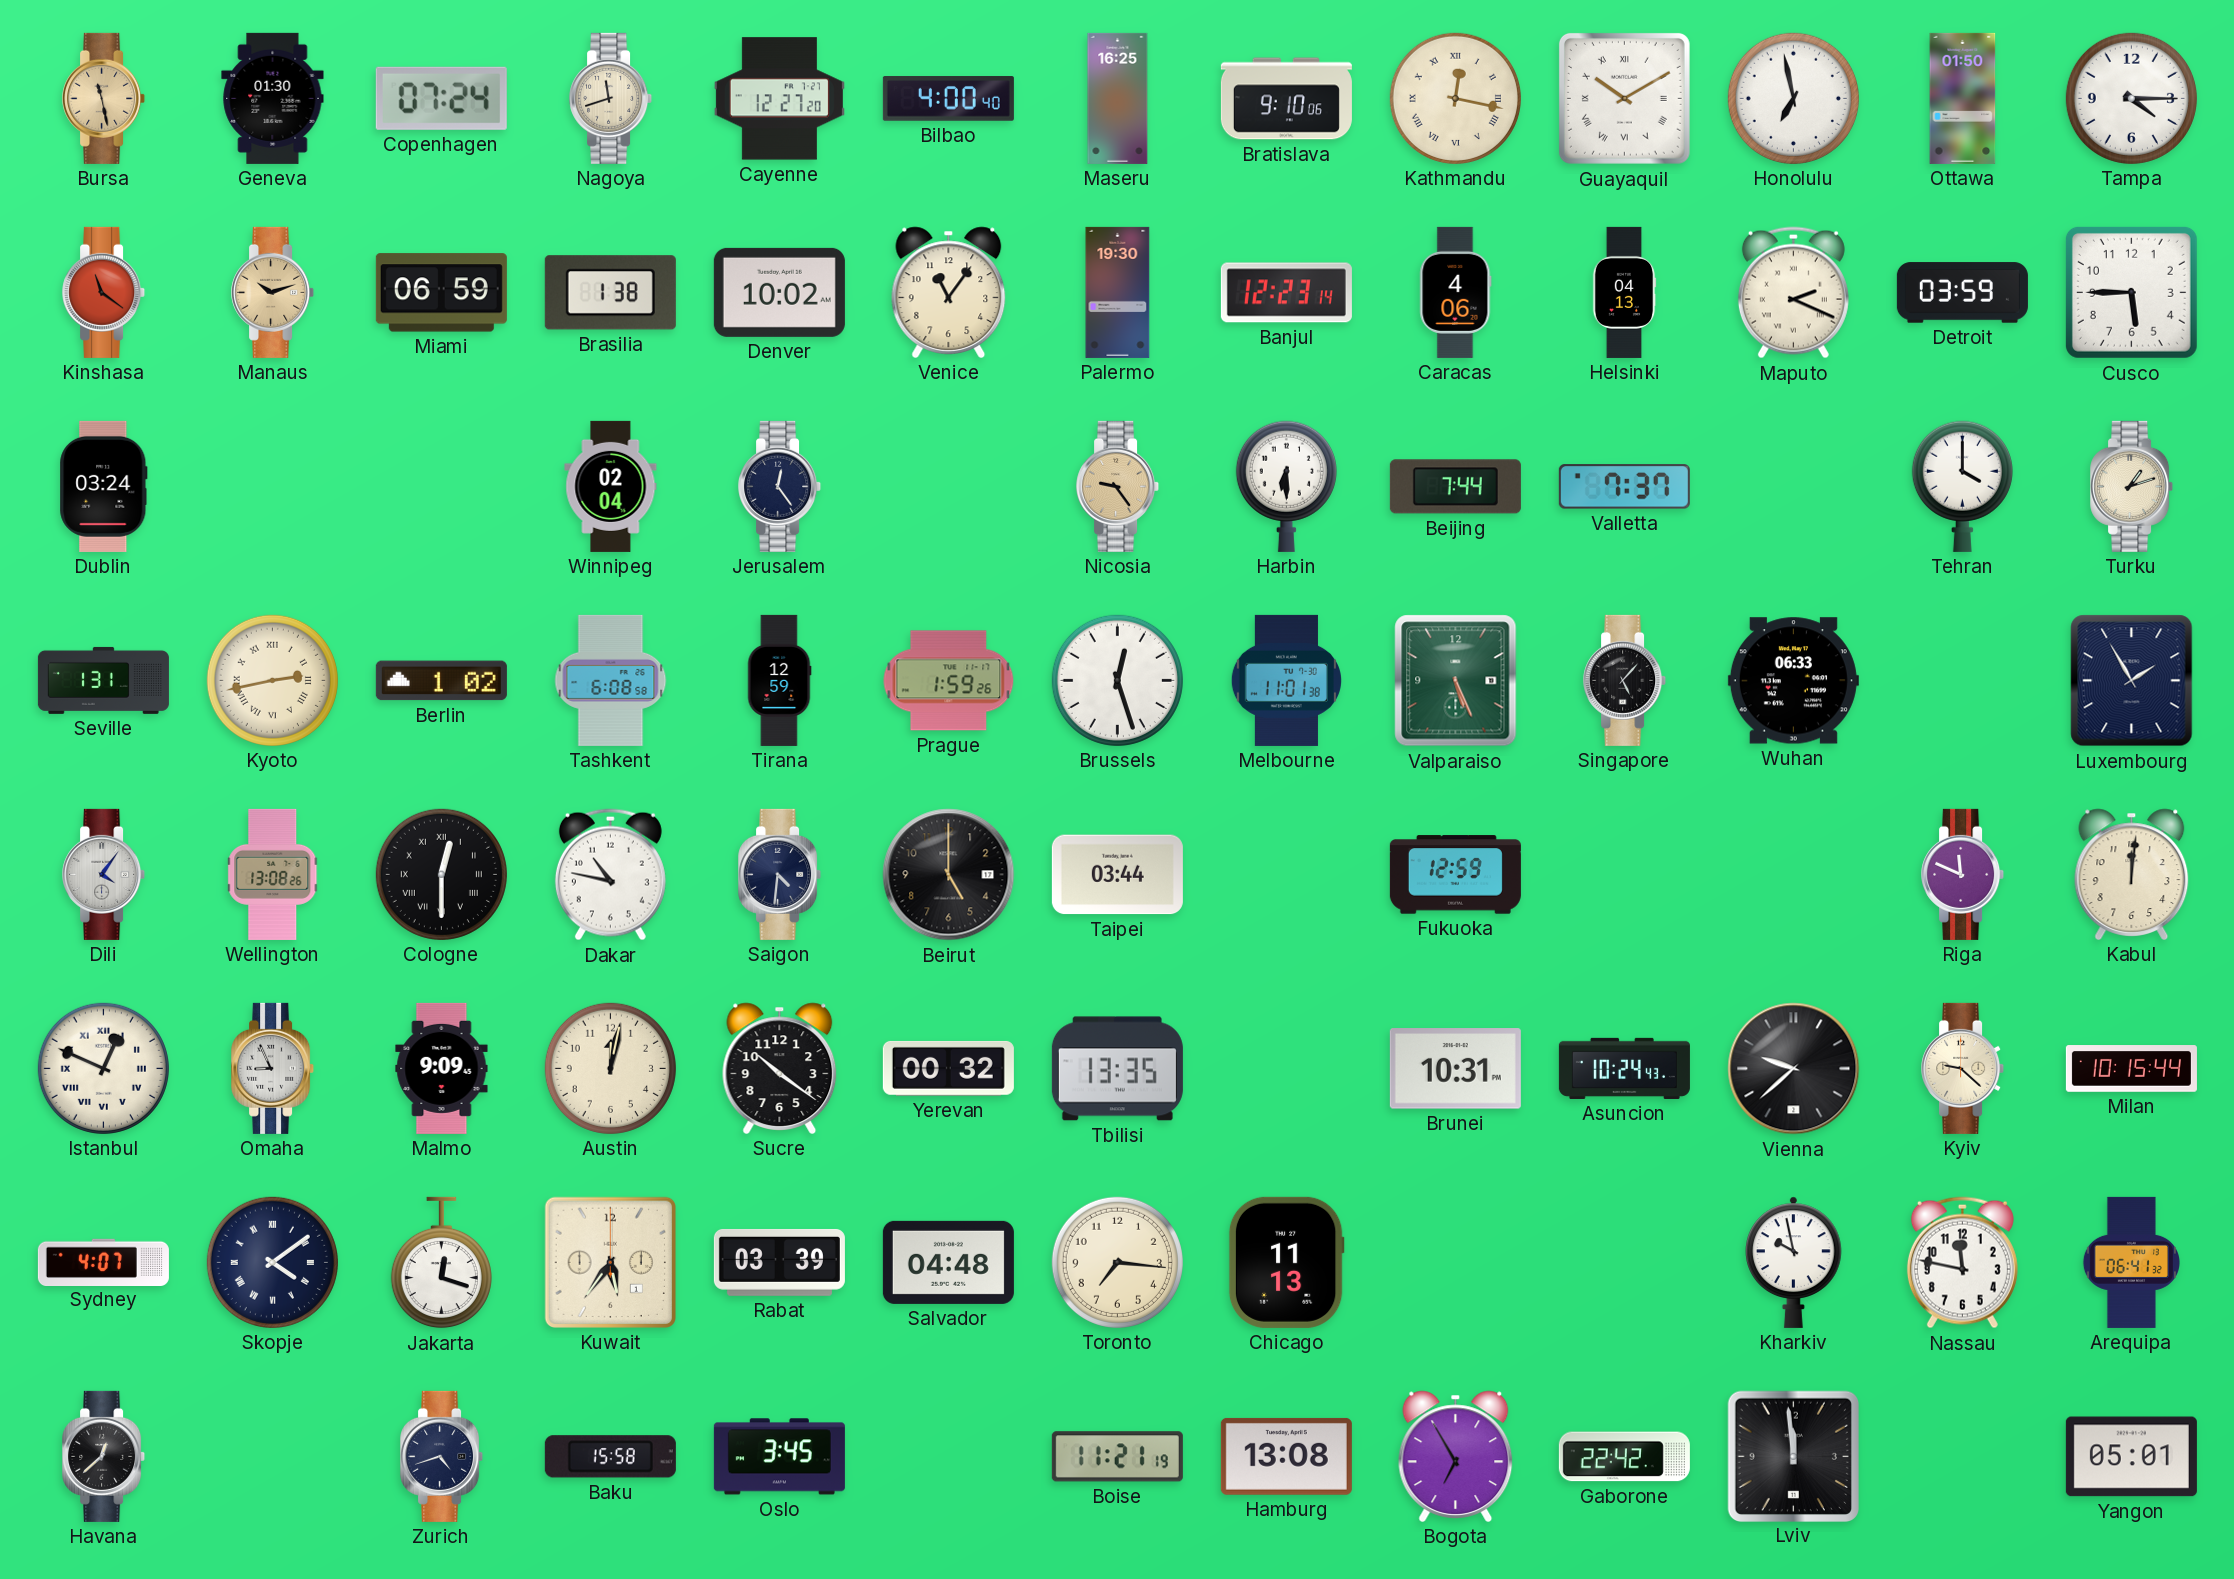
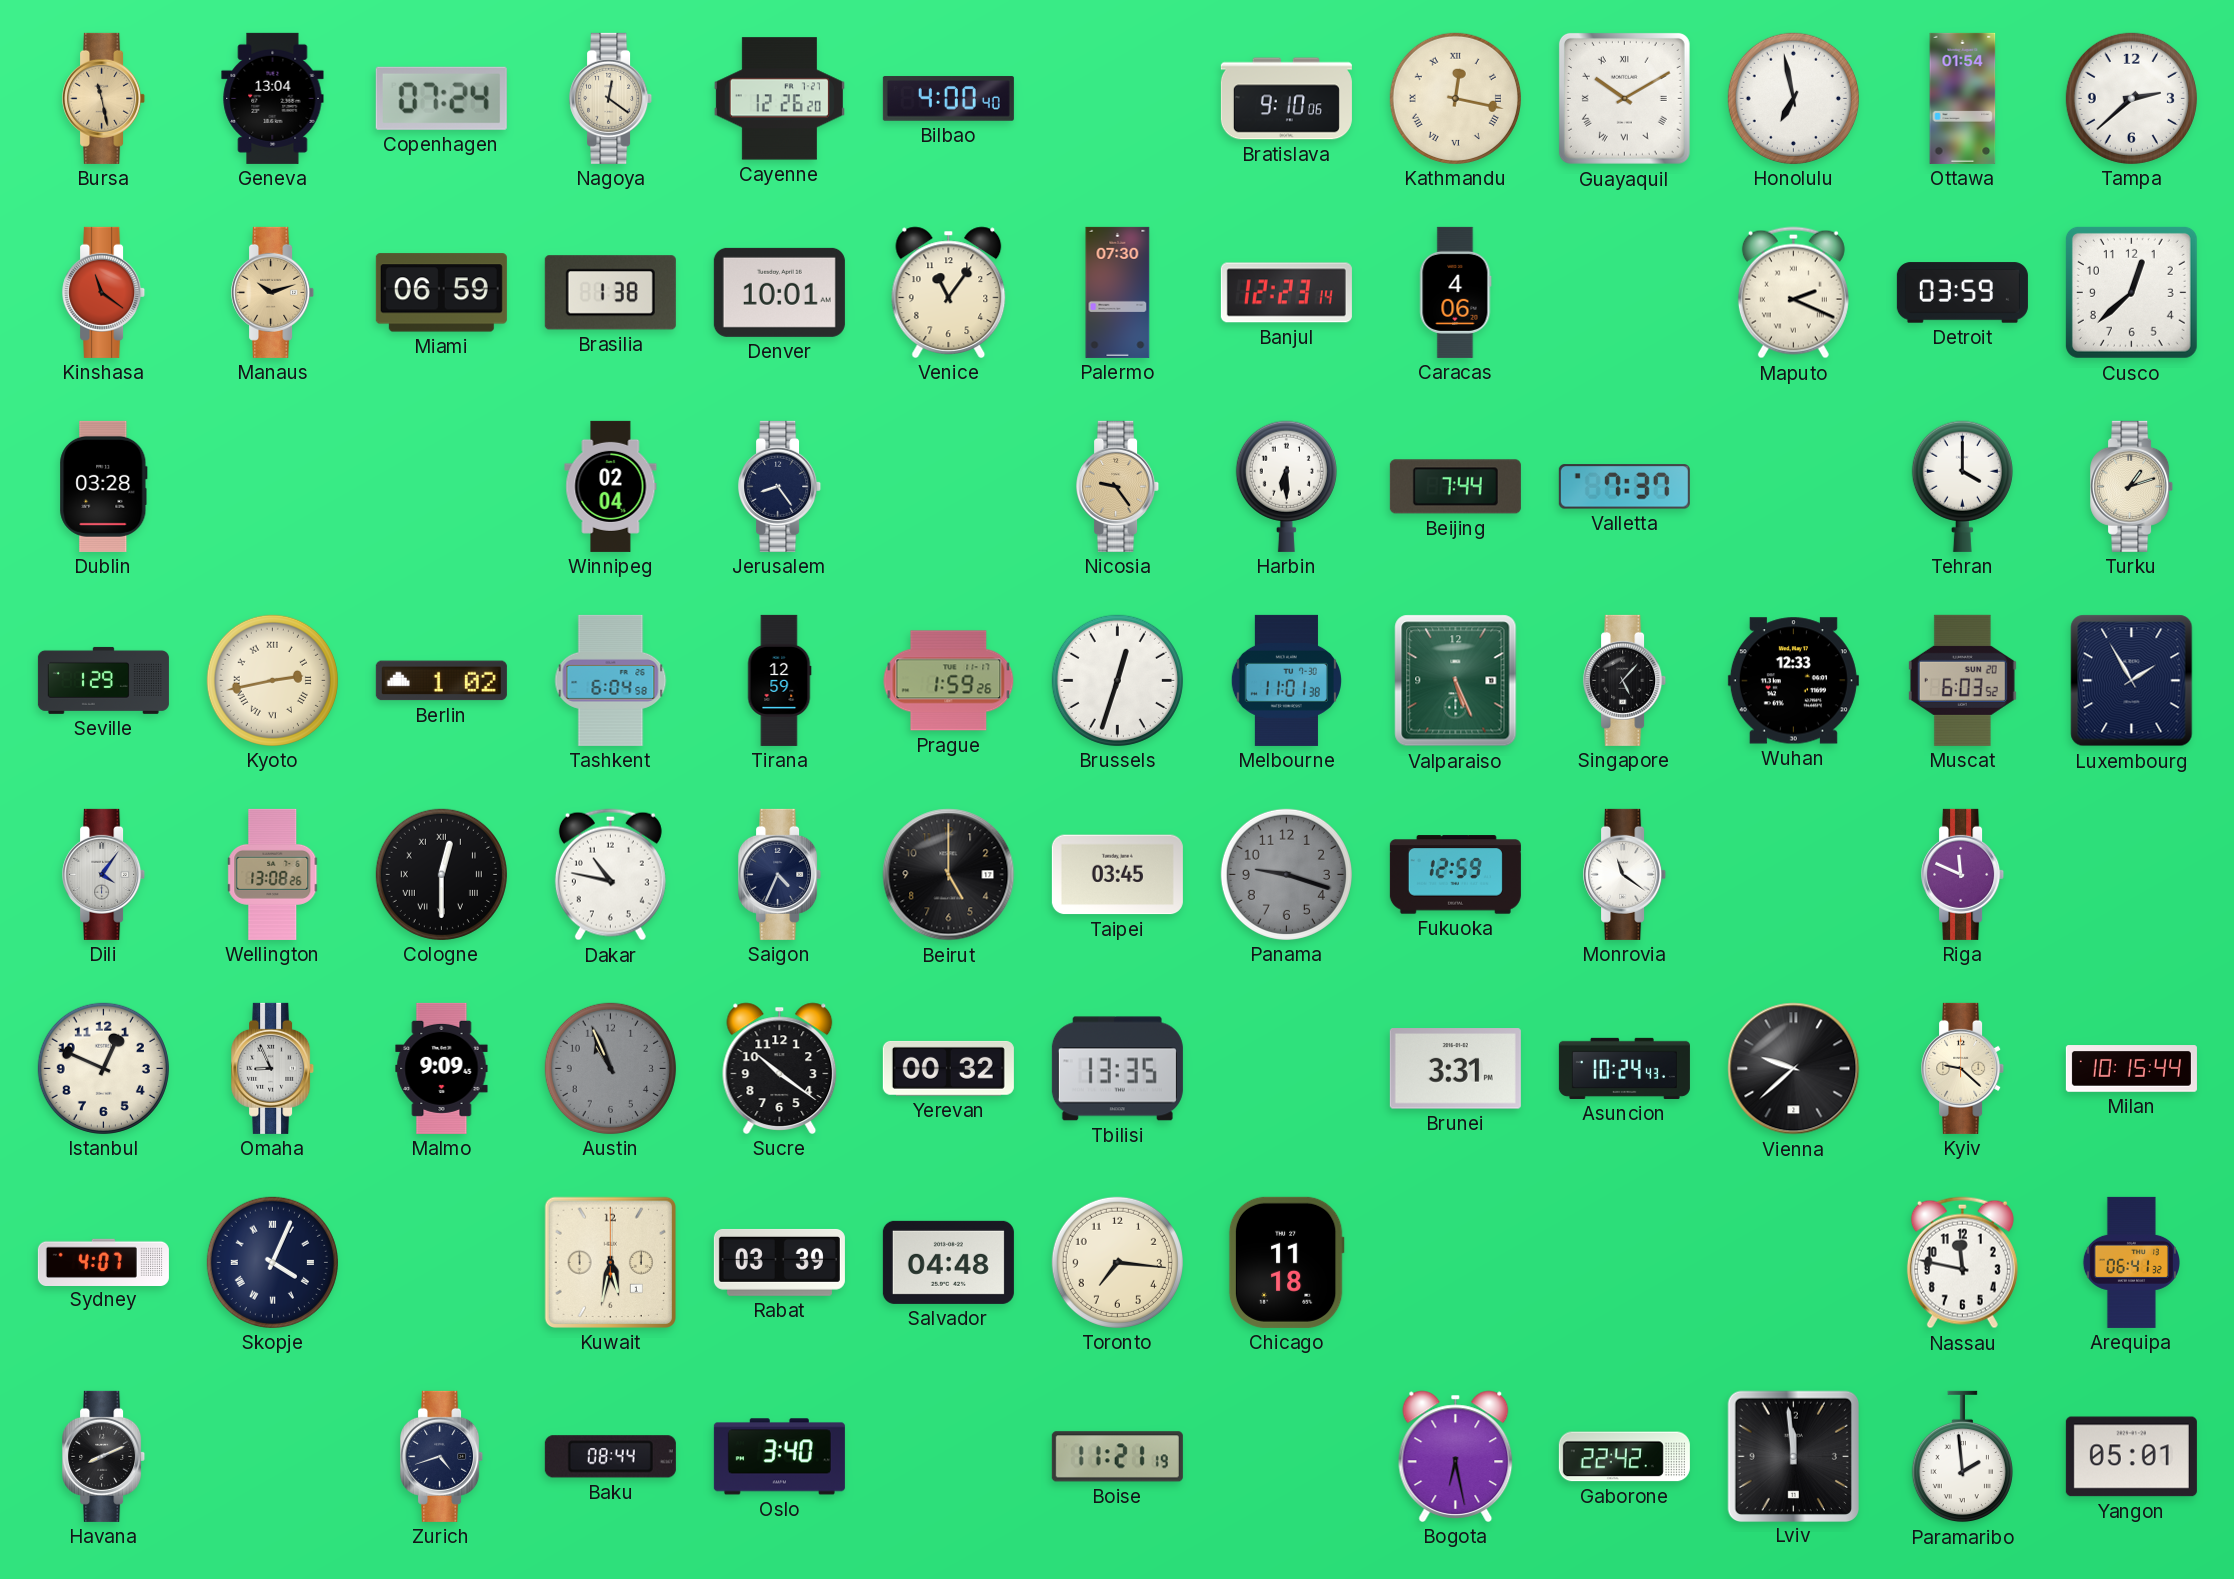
Geneva: 01:30 -> 13:04 (273, 98)
Nagoya: 11:42 -> 12:21 (611, 98)
Cayenne: 12:27 -> 12:26 (779, 99)
Maseru: 16:25 -> none (1118, 98)
Ottawa: 01:50 -> 01:54 (1963, 98)
Tampa: 4:15 -> 2:38 (2131, 98)
Denver: 10:02 -> 10:01 (779, 292)
Palermo: 19:30 -> 07:30 (1118, 292)
Helsinki: 04:13 -> none (1624, 292)
Cusco: 5:45 -> 12:38 (2131, 292)
Dublin: 03:24 -> 03:28 (104, 486)
Jerusalem: 12:24 -> 8:24 (780, 486)
Seville: 1:31 -> 1:29 (103, 680)
Tashkent: 6:08 -> 6:04 (611, 680)
Brussels: 12:27 -> 12:33 (1117, 680)
Wuhan: 06:33 -> 12:33 (1793, 681)
Muscat: none -> 6:03 (1962, 680)
Saigon: 4:31 -> 4:34 (780, 874)
Taipei: 03:44 -> 03:45 (1117, 875)
Panama: none -> 9:18 (1286, 874)
Monrovia: none -> 11:21 (1625, 874)
Kabul: 12:01 -> none (2132, 874)
Istanbul numerals: Roman -> Arabic (103, 1068)
Austin: 12:02 -> 10:56 (610, 1068)
Austin dial: cream -> grey (610, 1068)
Brunei: 10:31 -> 3:31 (1455, 1069)
Skopje: 4:09 -> 4:04 (272, 1262)
Jakarta: 12:18 -> none (441, 1263)
Kuwait: 5:36 -> 5:32 (610, 1262)
Chicago: 11:13 -> 11:18 (1286, 1262)
Kharkiv: 9:58 -> none (1794, 1262)
Havana: 12:38 -> 8:11 (104, 1456)
Baku: 15:58 -> 08:44 (610, 1457)
Oslo: 3:45 -> 3:40 (779, 1457)
Hamburg: 13:08 -> none (1286, 1456)
Bogota: 6:55 -> 6:28 (1456, 1456)
Paramaribo: none -> 1:59 (1962, 1457)
